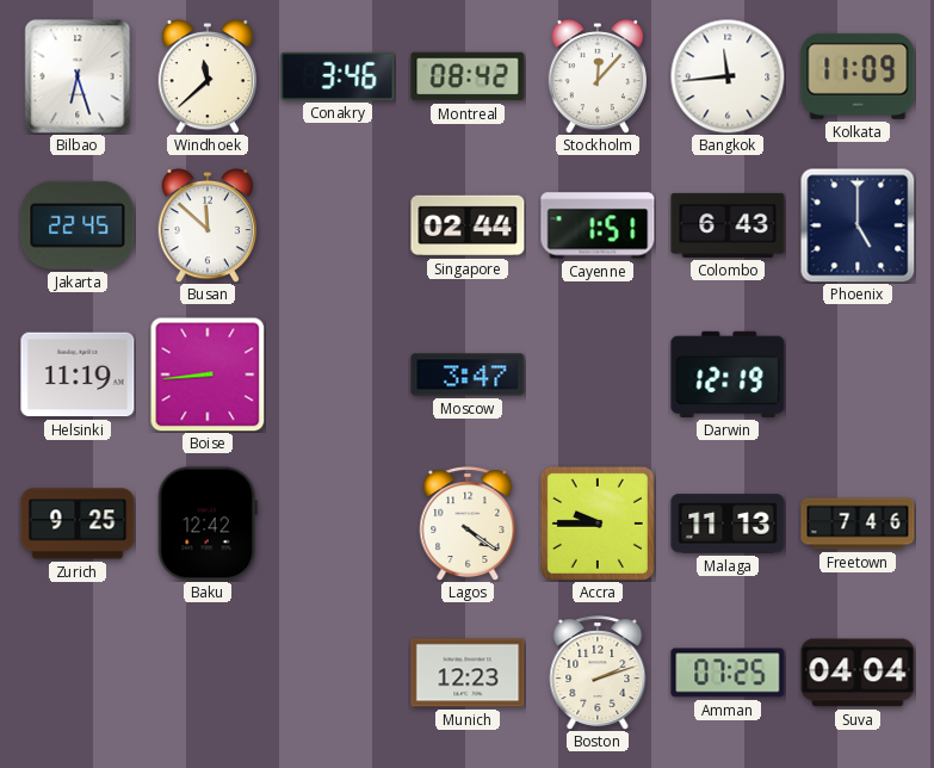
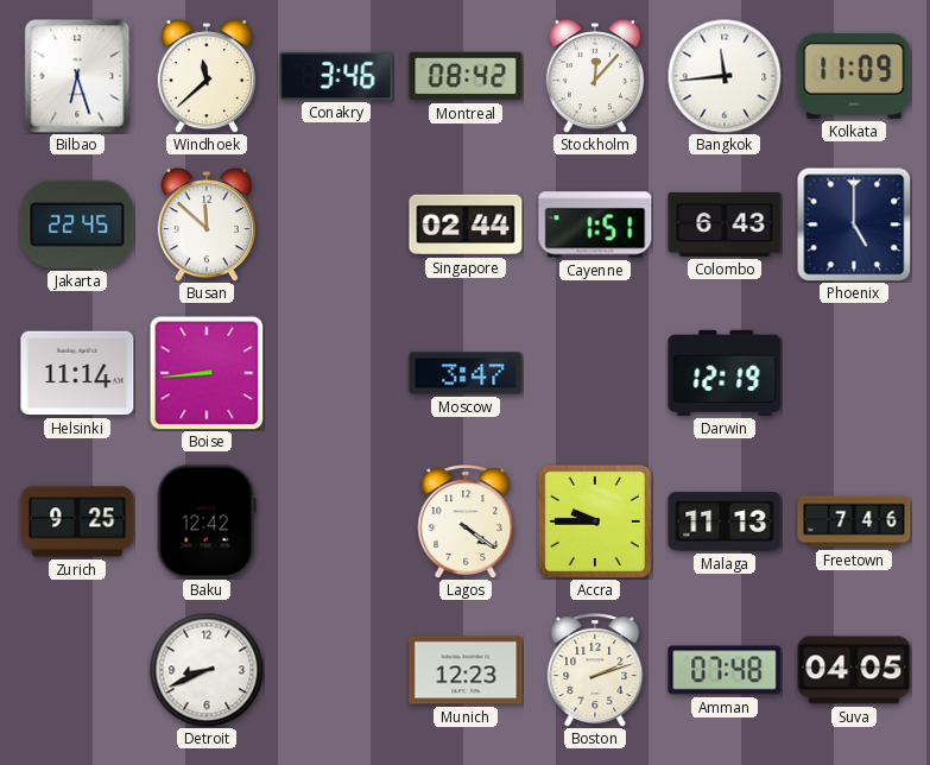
Helsinki: 11:19 -> 11:14 (77, 373)
Detroit: none -> 8:41 (207, 670)
Amman: 07:25 -> 07:48 (725, 670)
Suva: 04:04 -> 04:05 (854, 670)
